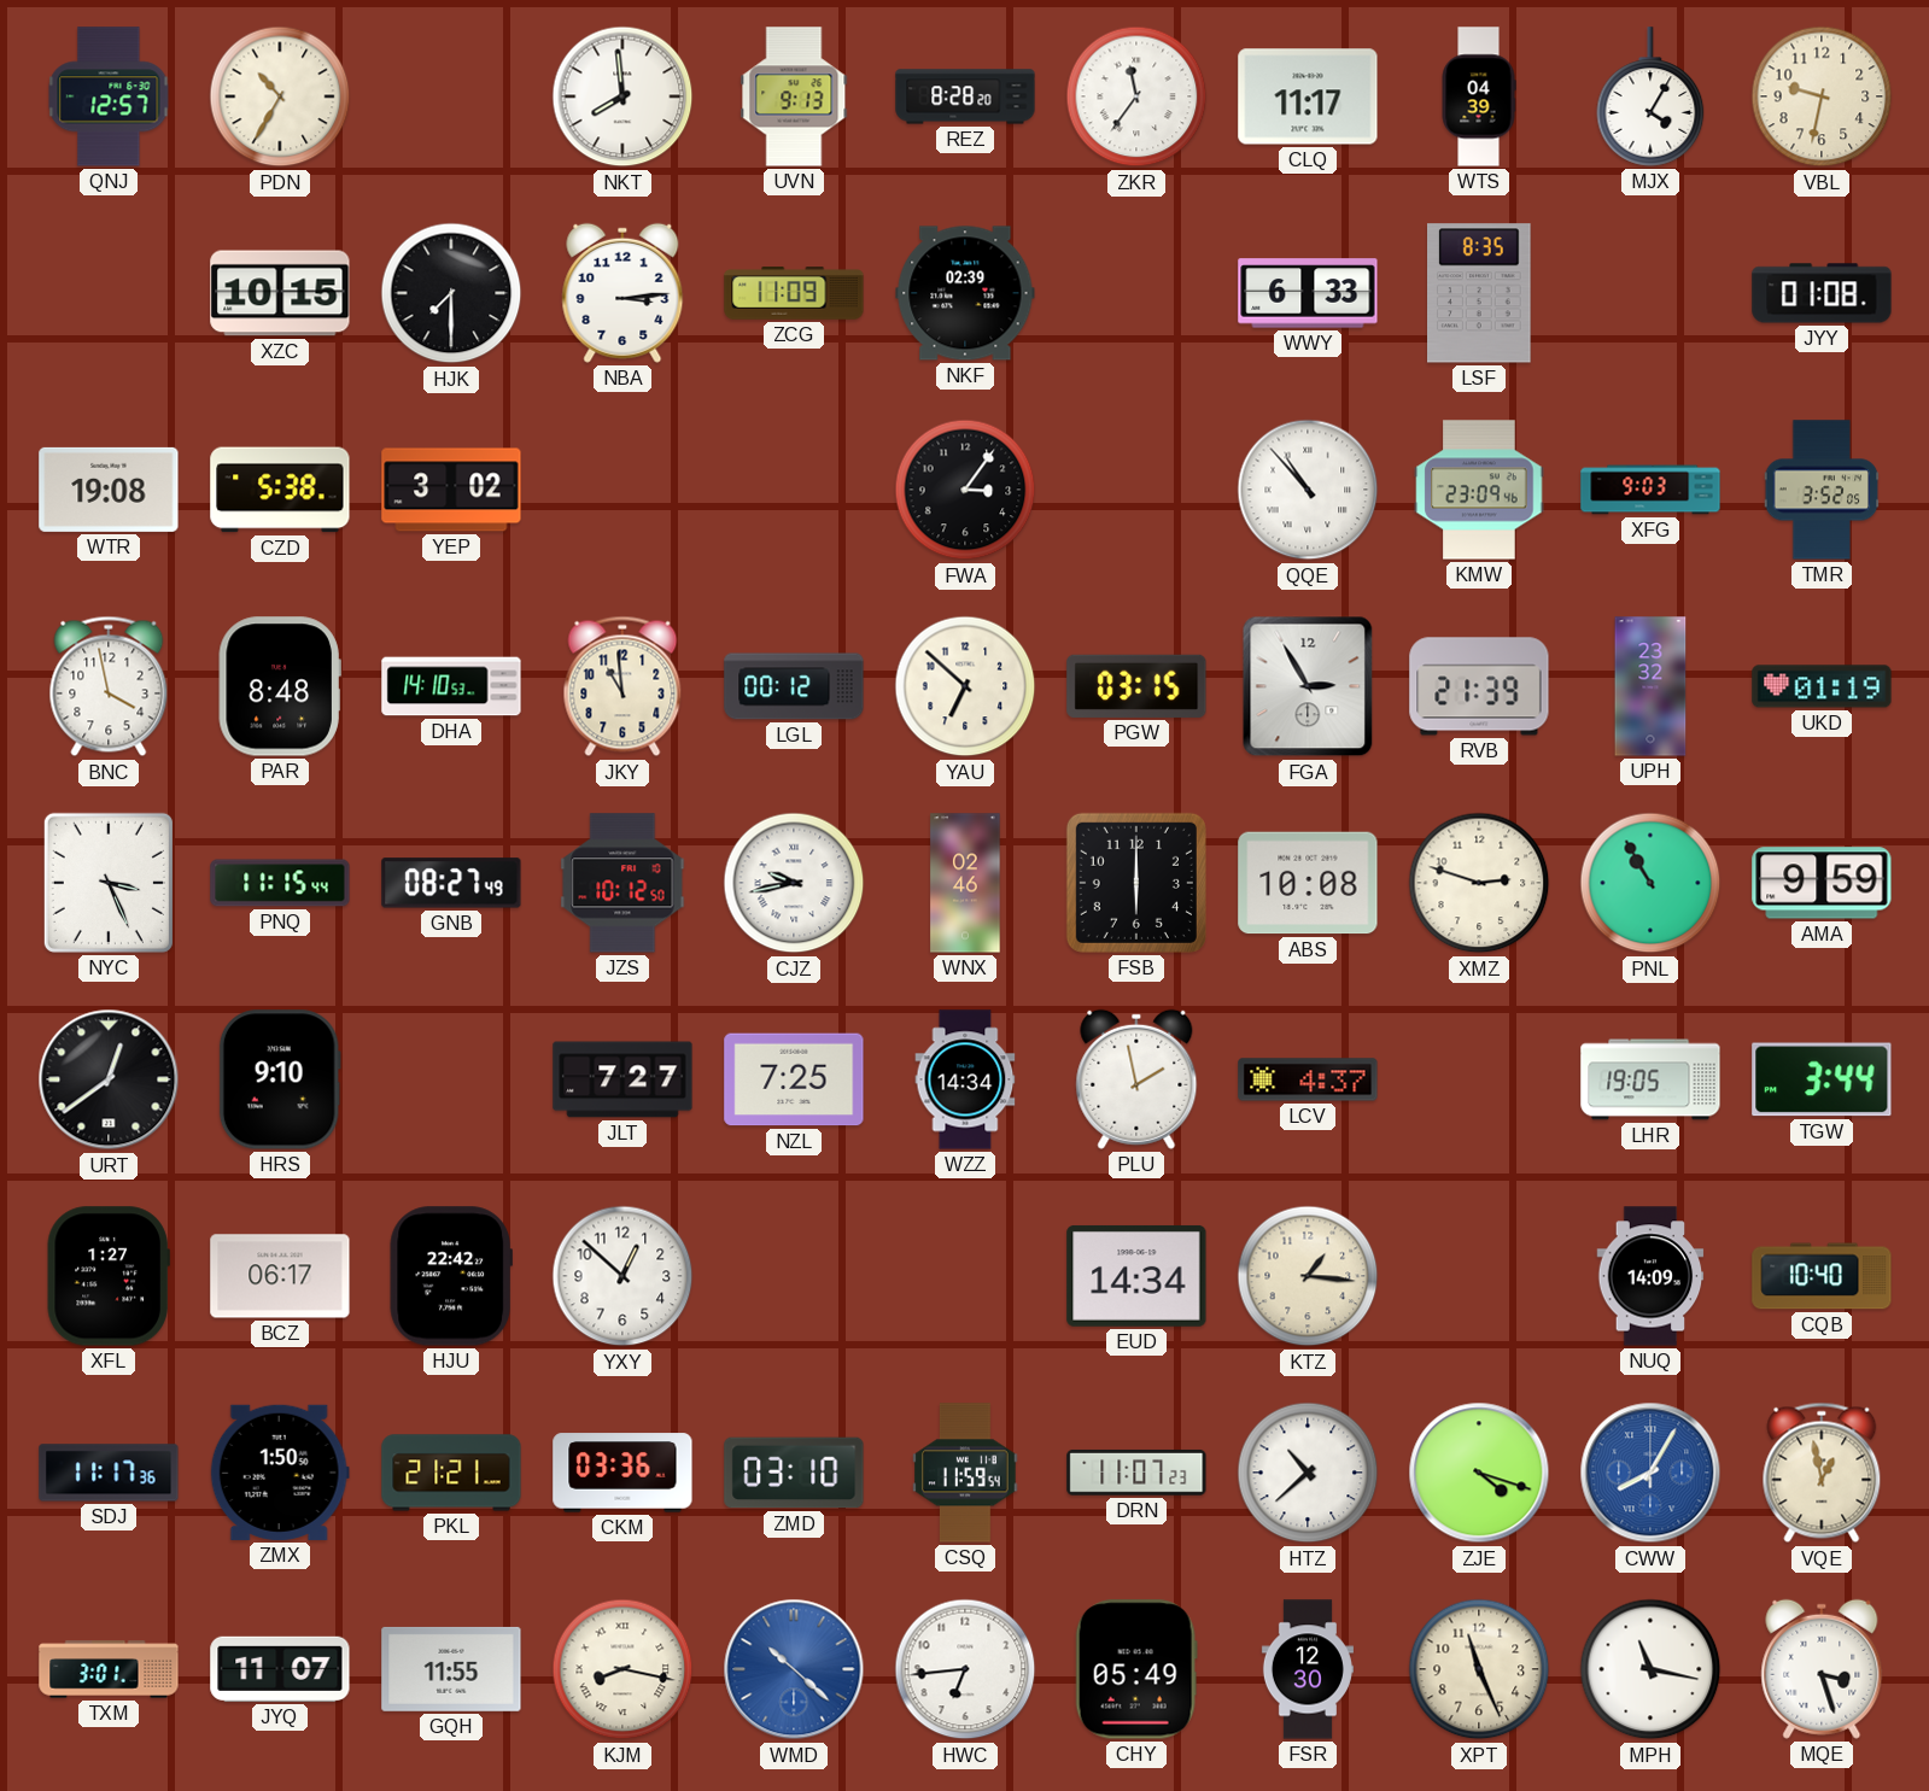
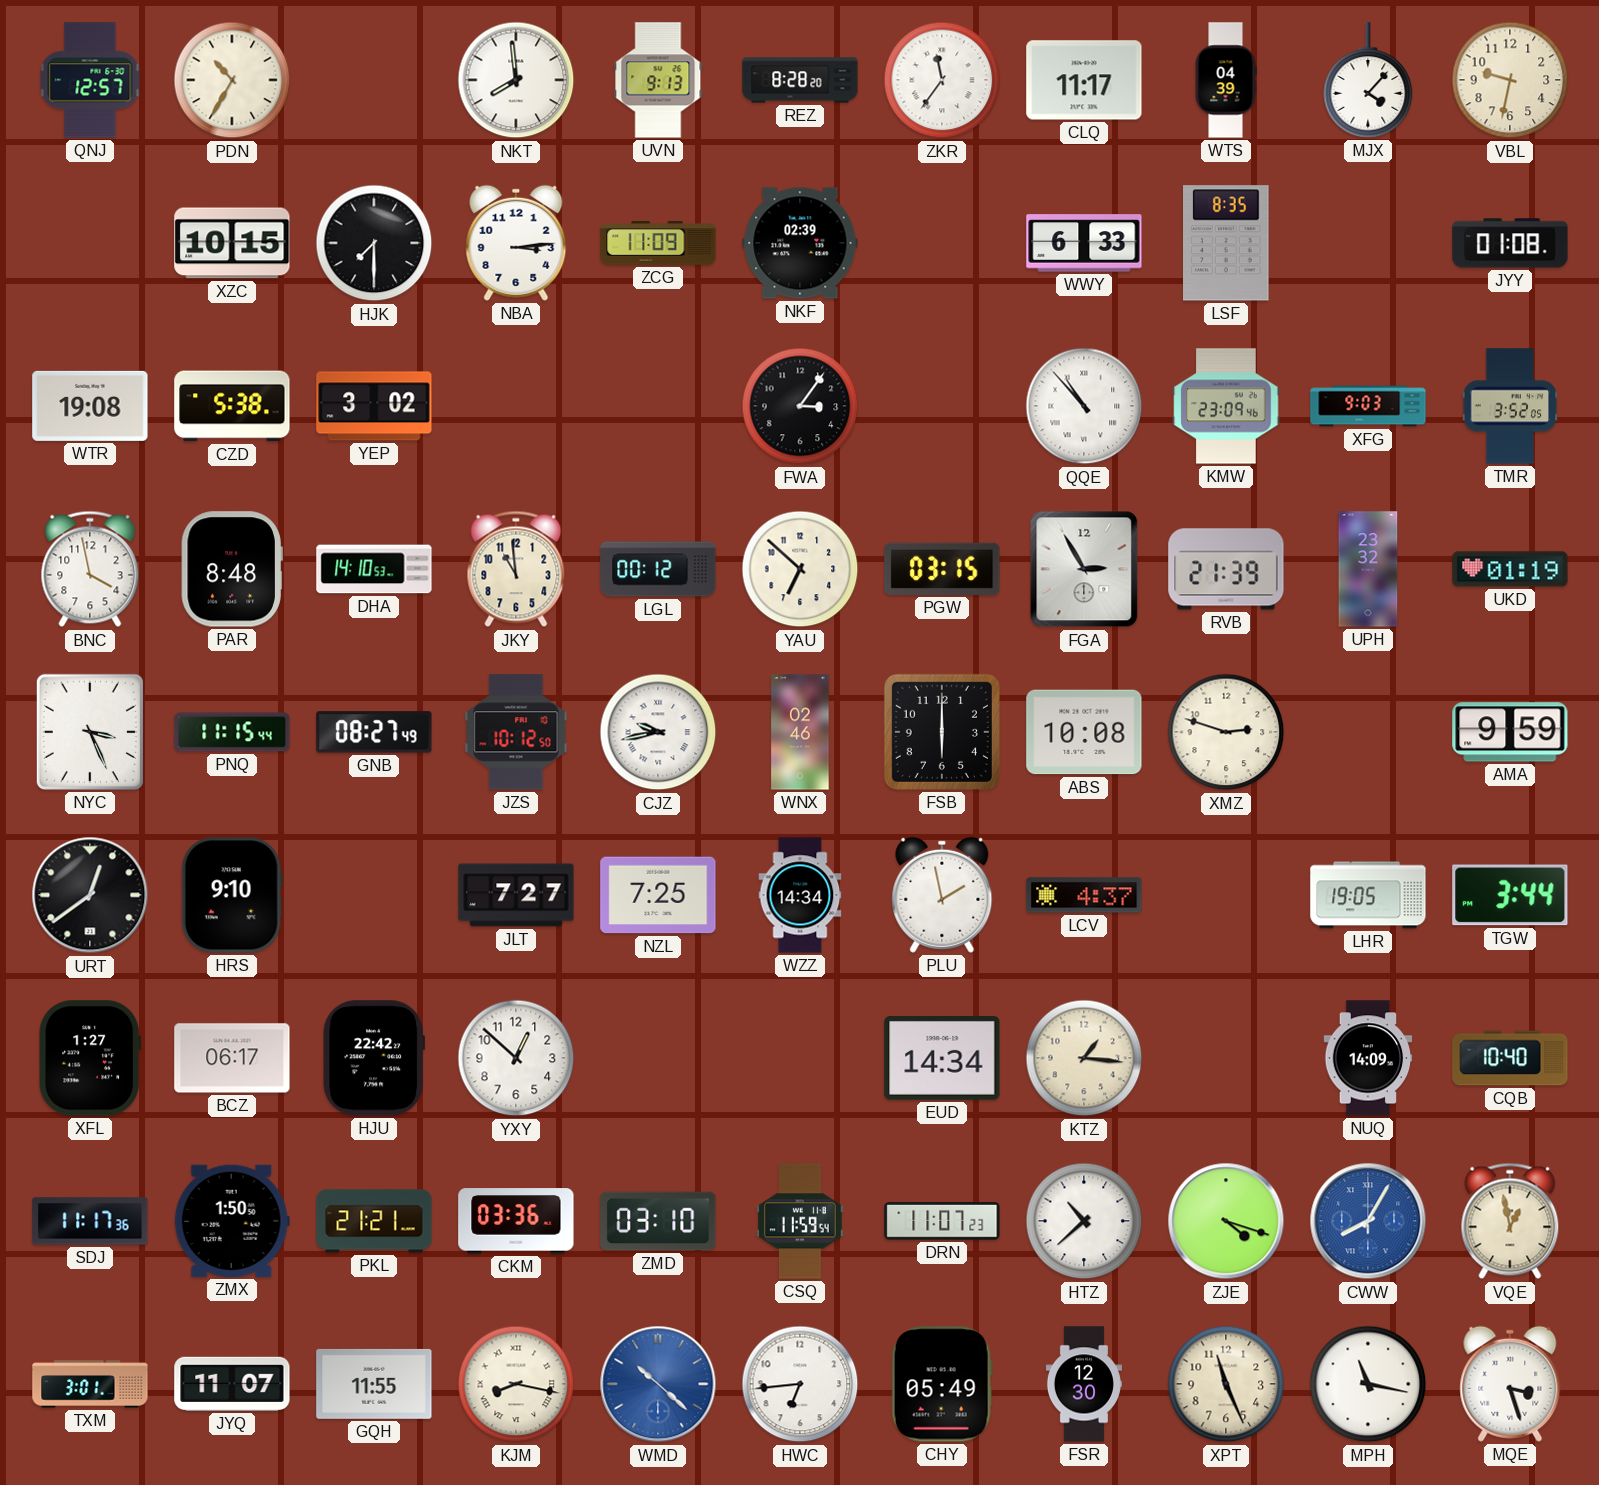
MJX: 4:05 -> 4:07 (1368, 80)
PNL: 10:55 -> none (1650, 883)
